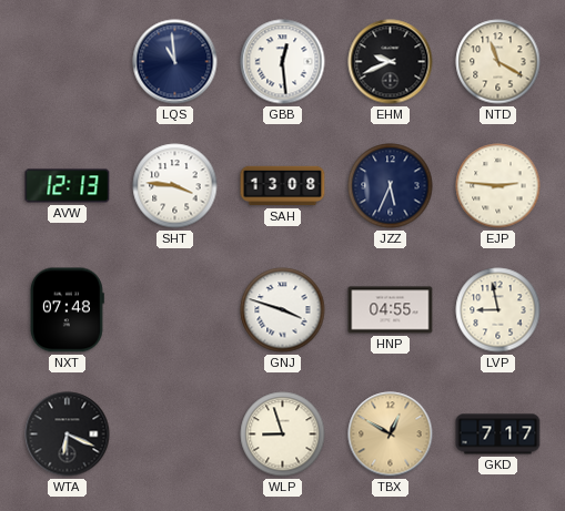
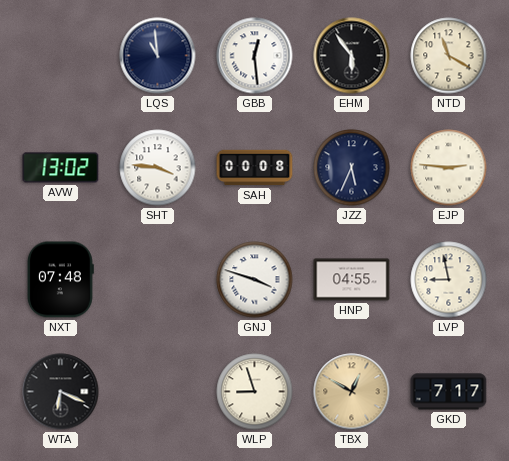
EHM: 9:41 -> 5:54 (352, 56)
AVW: 12:13 -> 13:02 (61, 168)
SAH: 13:08 -> 00:08 (255, 168)
